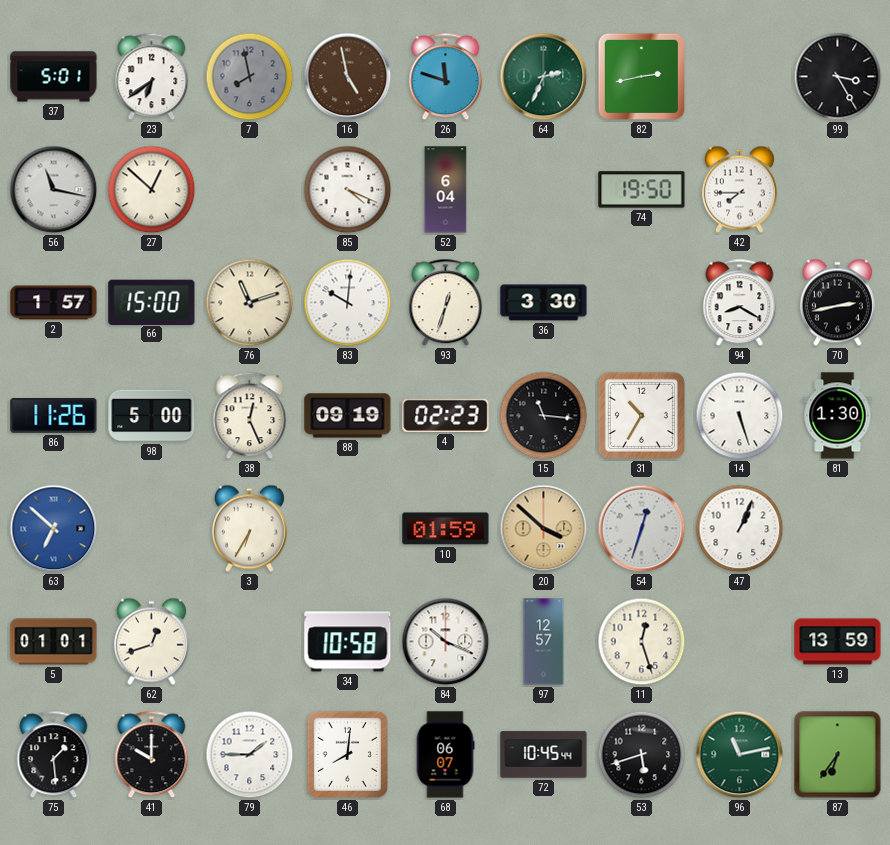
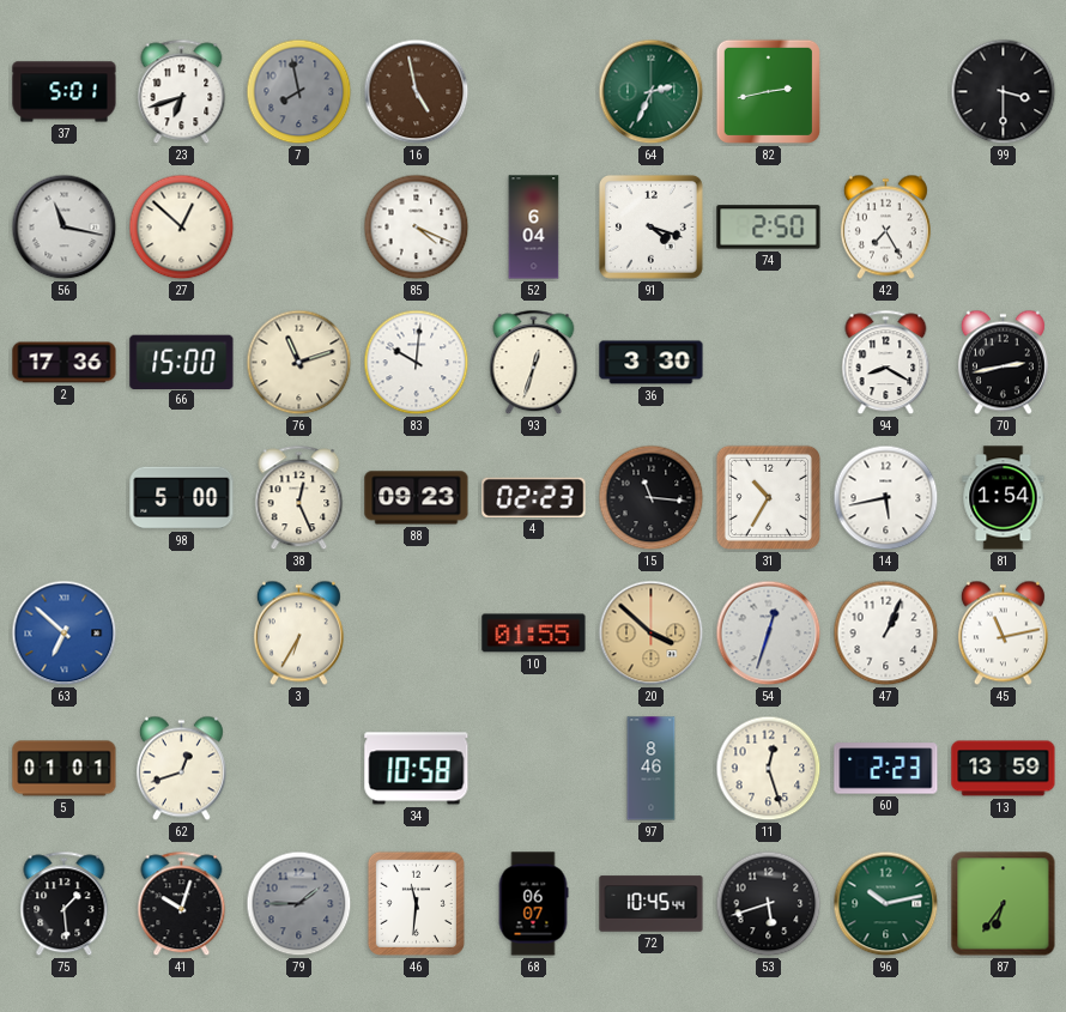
23: 6:39 -> 6:42 (182, 92)
26: 11:48 -> none (446, 77)
99: 3:25 -> 3:30 (1004, 92)
91: none -> 4:18 (650, 226)
74: 19:50 -> 2:50 (769, 228)
42: 7:45 -> 7:25 (885, 228)
2: 1:57 -> 17:36 (65, 363)
86: 11:26 -> none (54, 416)
88: 09:19 -> 09:23 (417, 498)
14: 5:27 -> 5:43 (886, 498)
81: 1:30 -> 1:54 (1004, 498)
10: 01:59 -> 01:55 (534, 634)
45: none -> 11:13 (1003, 634)
84: 10:19 -> none (446, 642)
97: 12:57 -> 8:46 (652, 769)
60: none -> 2:23 (886, 769)
41: 10:00 -> 10:03 (182, 904)
79 dial: white -> grey (299, 904)
46: 8:01 -> 11:31 (416, 903)
96: 11:13 -> 10:13 (886, 904)
